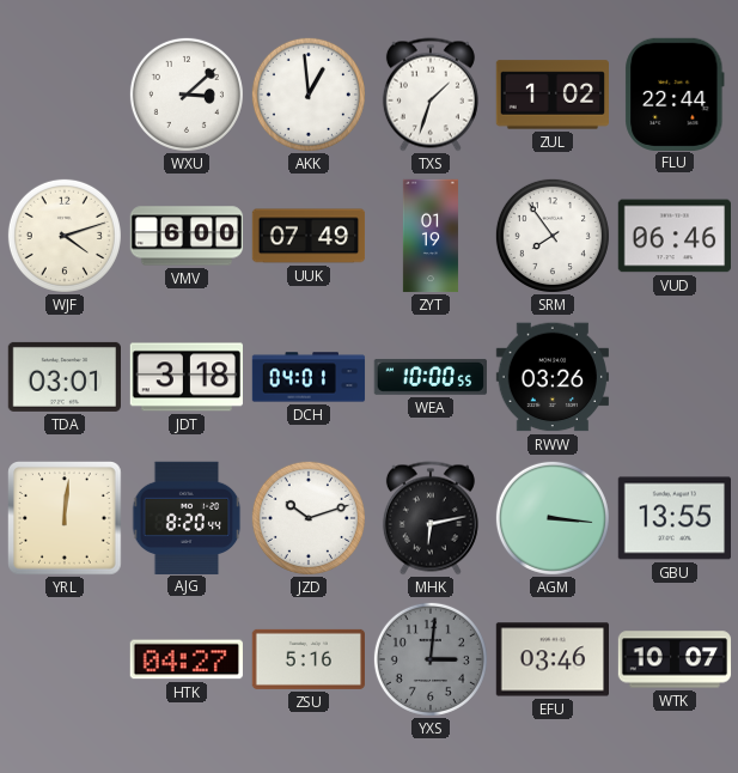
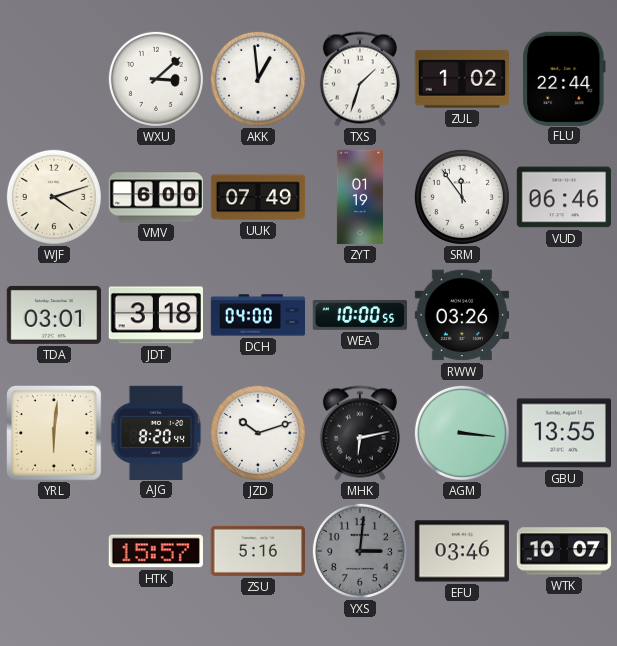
SRM: 7:54 -> 11:54 (462, 197)
DCH: 04:01 -> 04:00 (258, 315)
YRL: 12:01 -> 6:01 (54, 433)
HTK: 04:27 -> 15:57 (156, 551)
